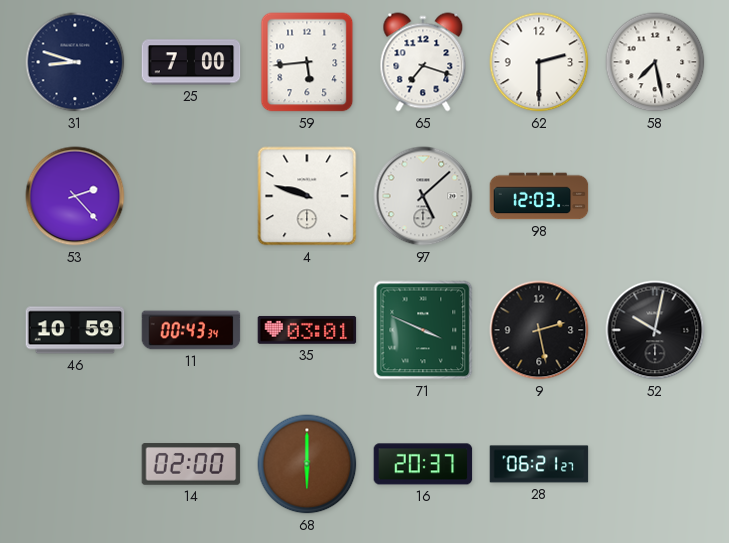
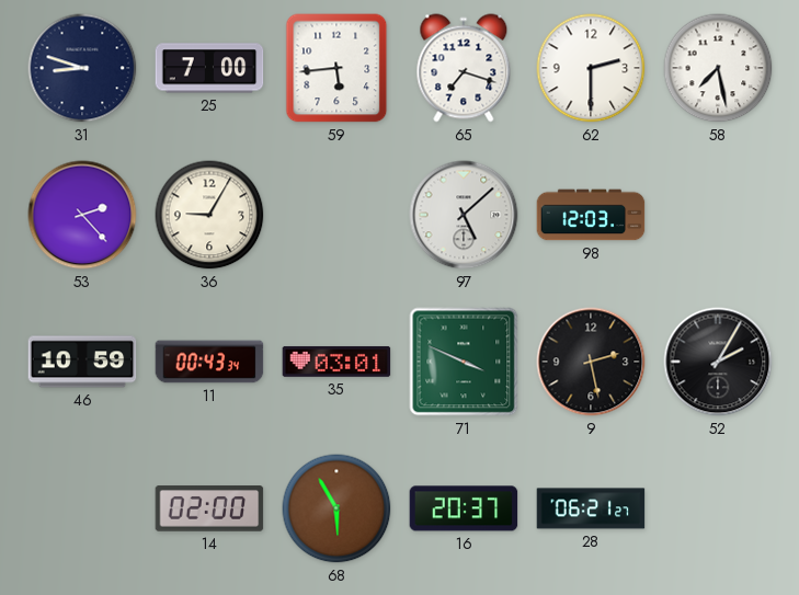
36: none -> 9:05 (209, 215)
4: 9:48 -> none (307, 196)
52: 10:02 -> 2:05 (718, 362)
68: 6:00 -> 5:55 (336, 508)
